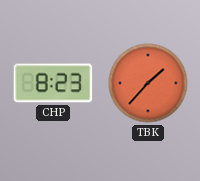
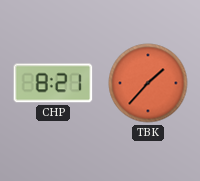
CHP: 8:23 -> 8:21 (53, 83)
